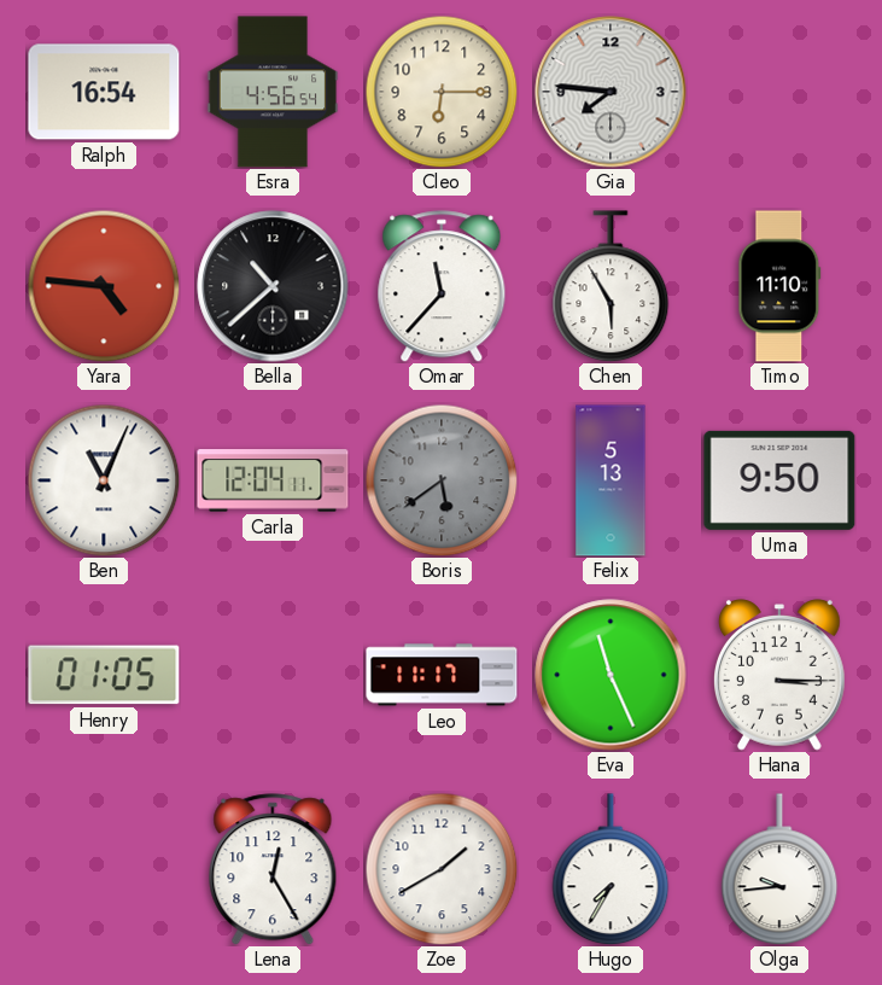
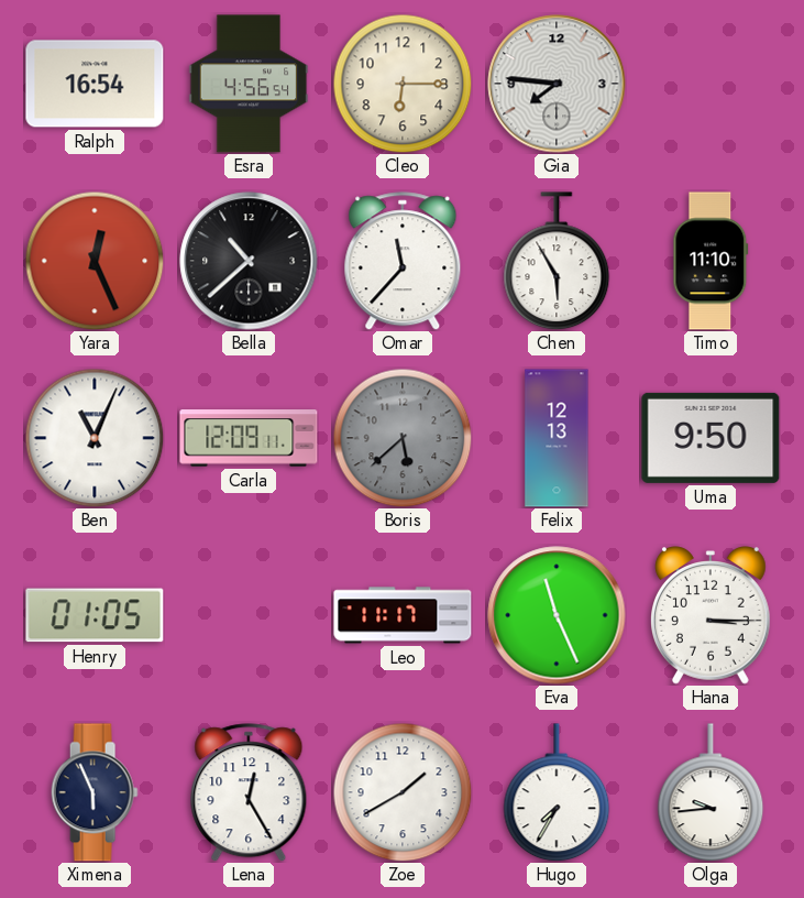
Yara: 4:46 -> 12:26 (95, 261)
Carla: 12:04 -> 12:09 (249, 438)
Boris: 5:39 -> 5:38 (403, 438)
Felix: 5:13 -> 12:13 (557, 438)
Ximena: none -> 5:56 (95, 792)
